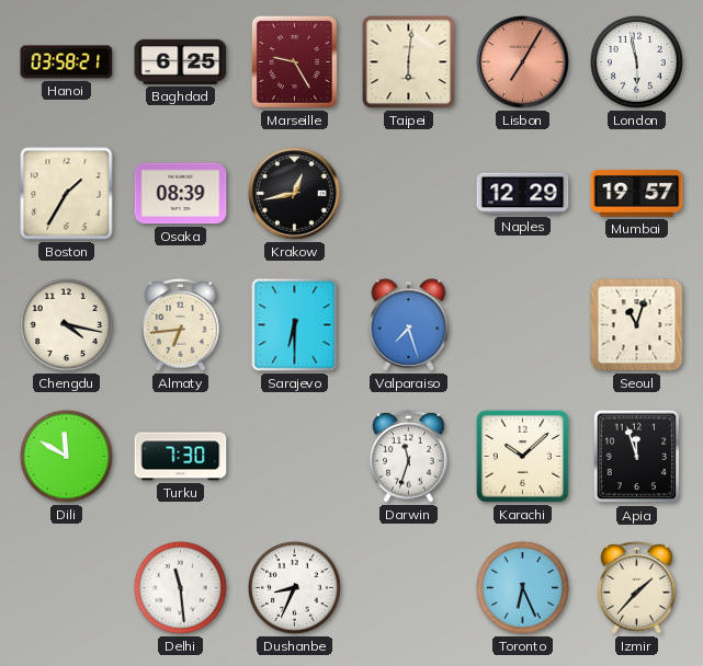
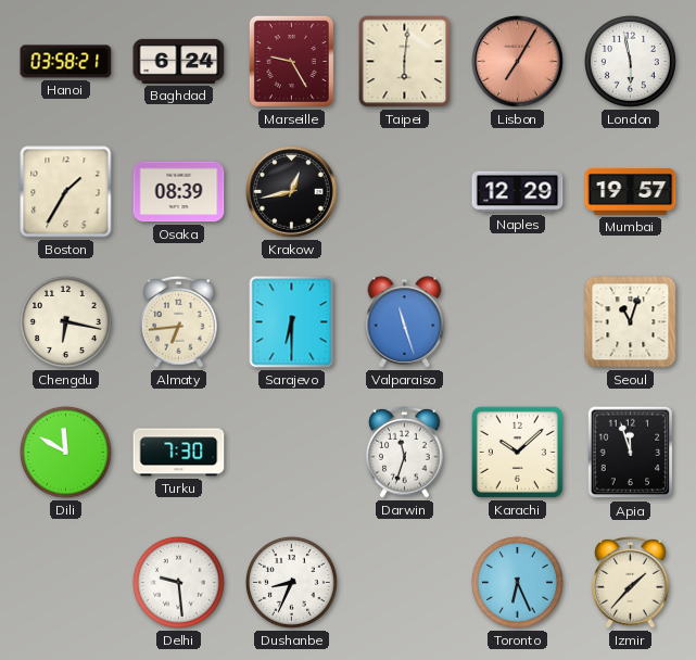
Baghdad: 6:25 -> 6:24 (179, 61)
Chengdu: 4:17 -> 6:17 (65, 321)
Valparaiso: 7:27 -> 11:27 (405, 322)
Delhi: 11:29 -> 9:29 (178, 582)
